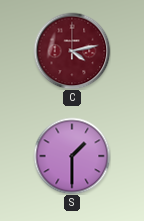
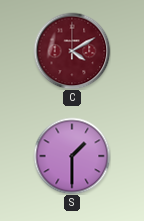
C: 4:13 -> 4:10 (72, 51)
